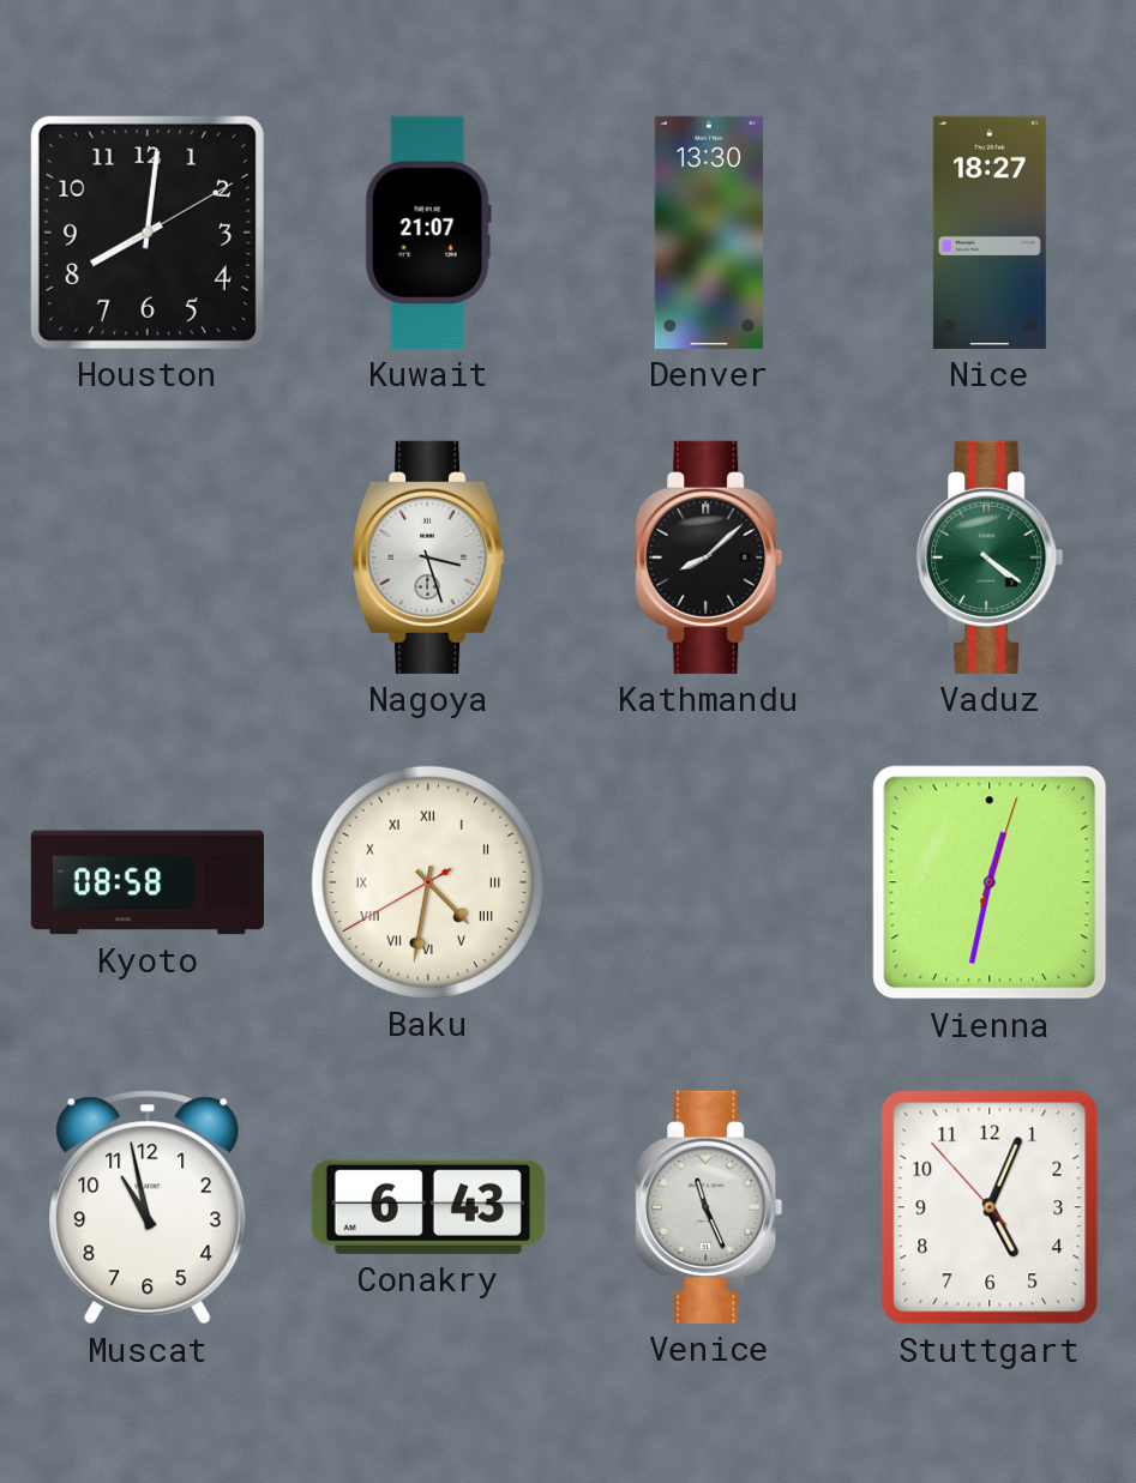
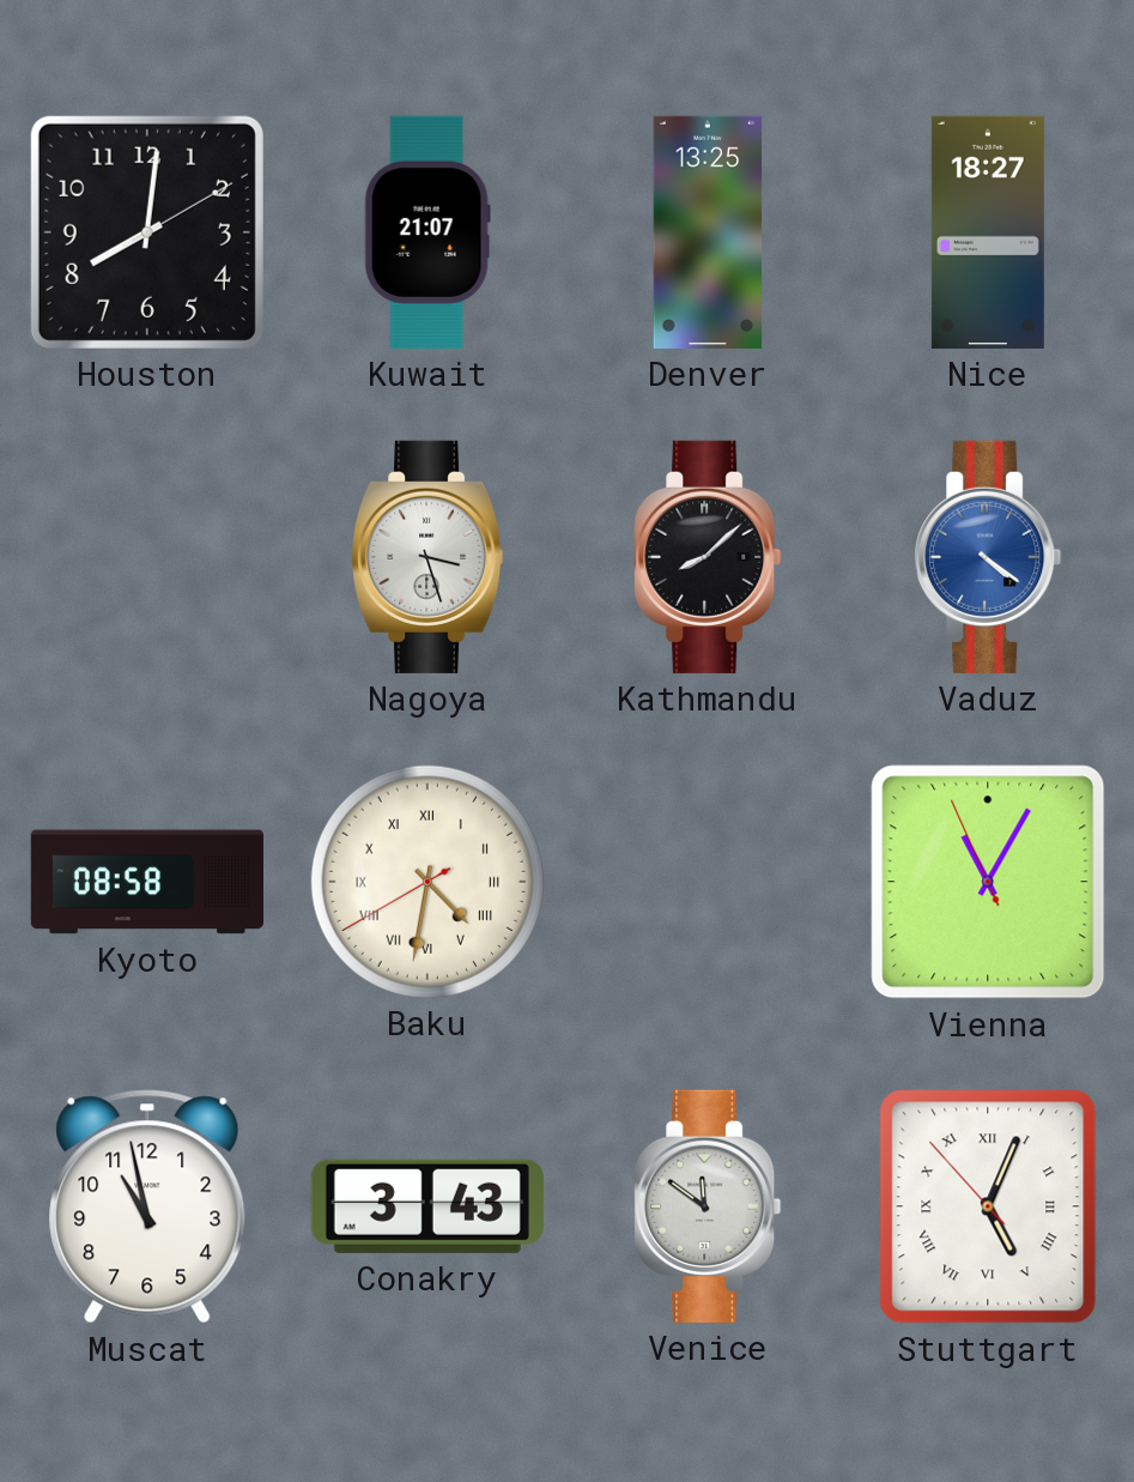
Denver: 13:30 -> 13:25 (707, 232)
Vaduz dial: green -> blue (988, 557)
Vienna: 12:32 -> 11:04 (988, 882)
Conakry: 6:43 -> 3:43 (427, 1206)
Venice: 11:26 -> 11:51 (708, 1206)
Stuttgart numerals: Arabic -> Roman (988, 1206)
